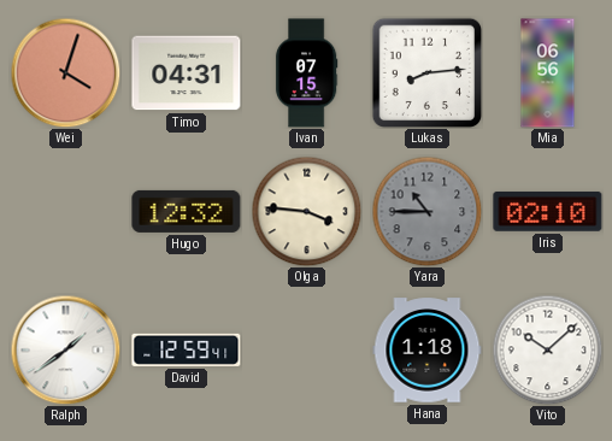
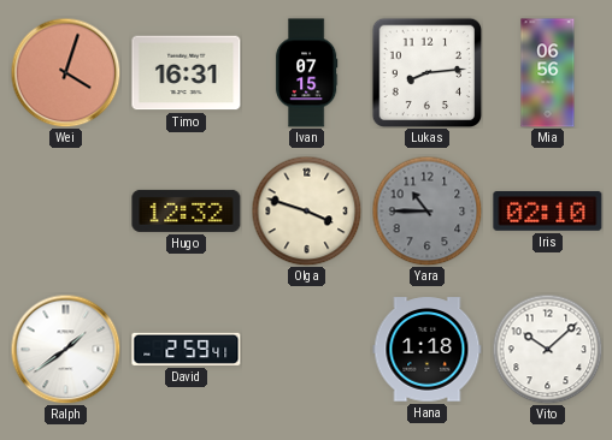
Timo: 04:31 -> 16:31 (187, 73)
Olga: 3:46 -> 3:48 (306, 210)
David: 12:59 -> 2:59 (187, 349)
